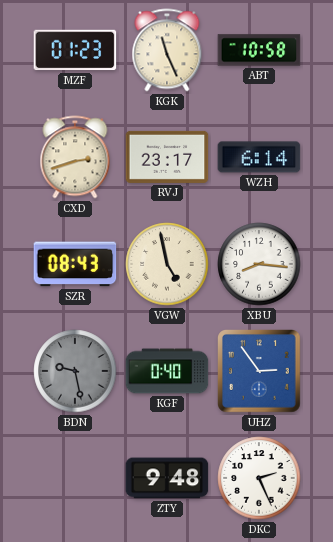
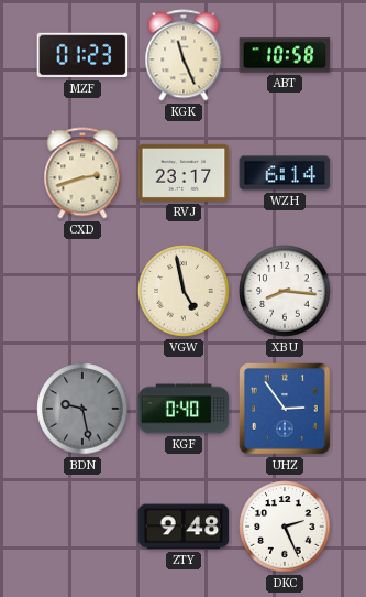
SZR: 08:43 -> none (75, 264)
